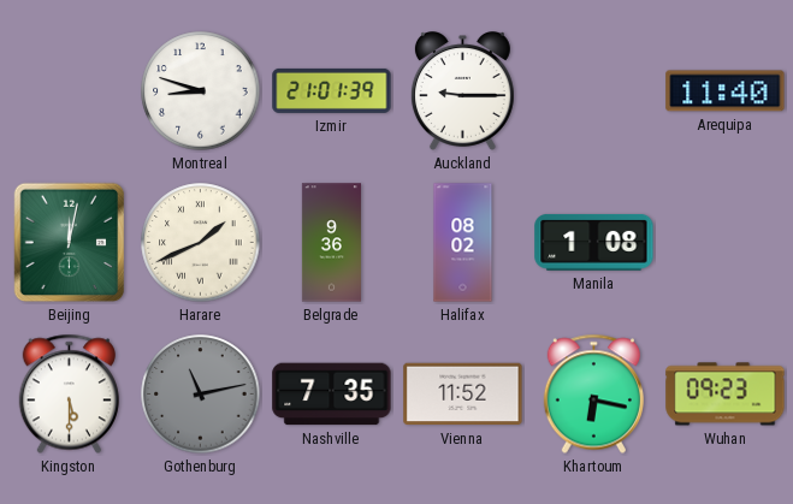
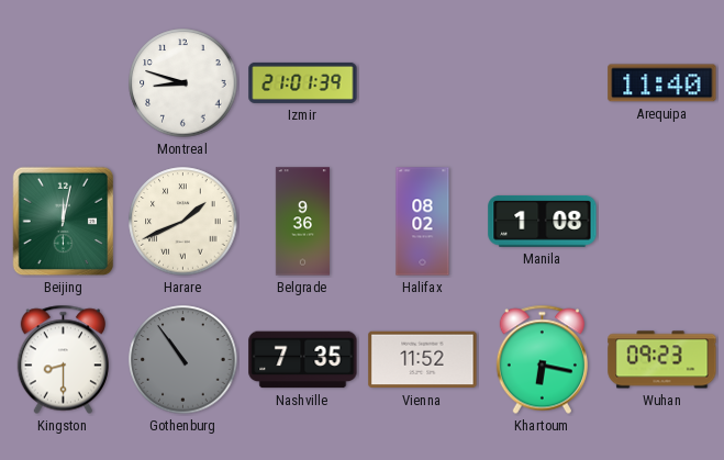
Auckland: 9:15 -> none (462, 91)
Kingston: 5:30 -> 8:30 (63, 360)
Gothenburg: 11:13 -> 10:54 (183, 360)
